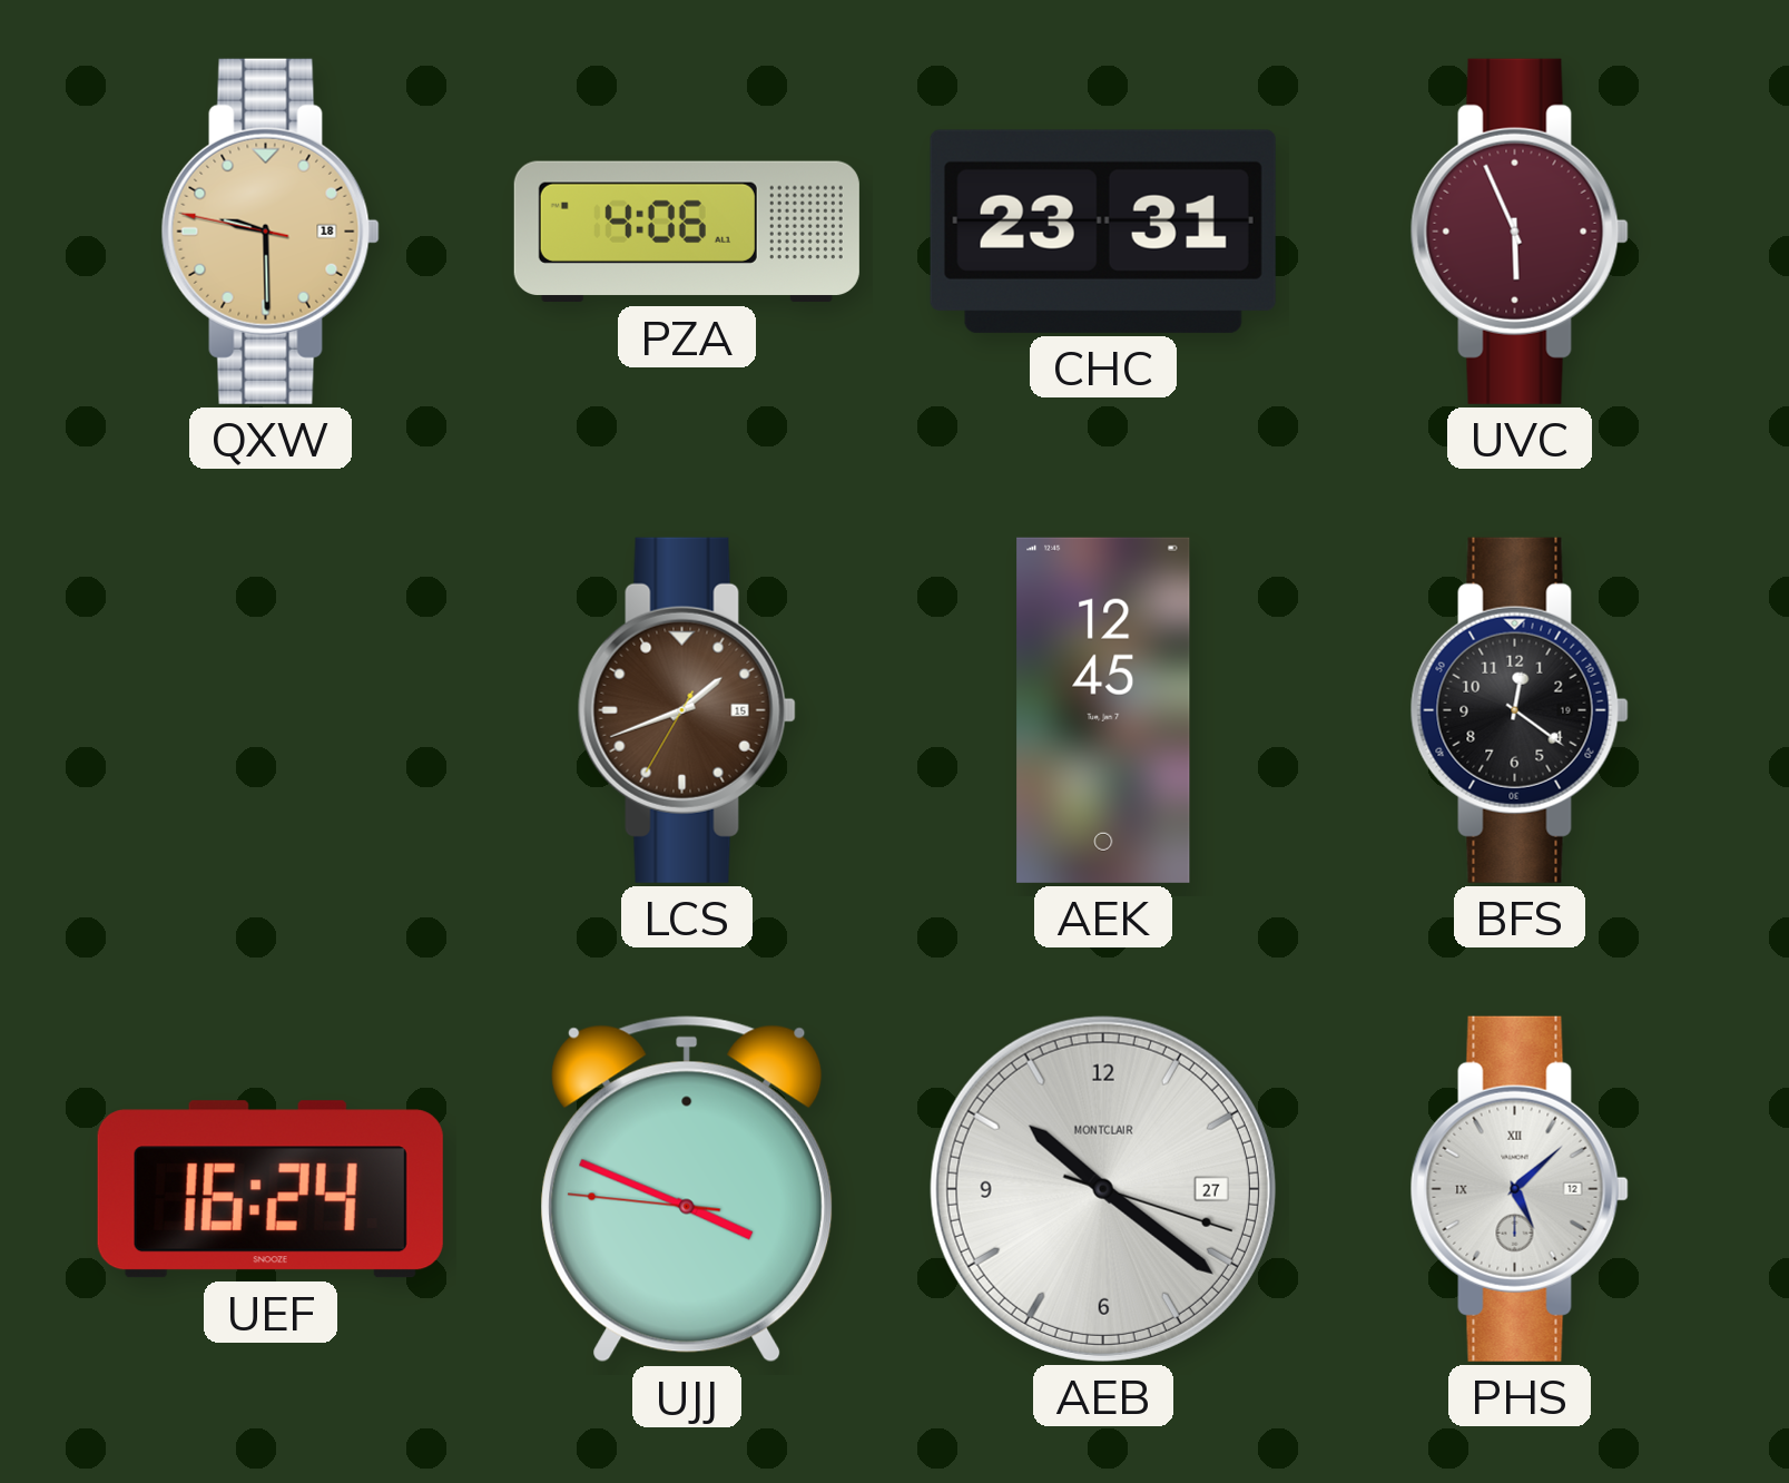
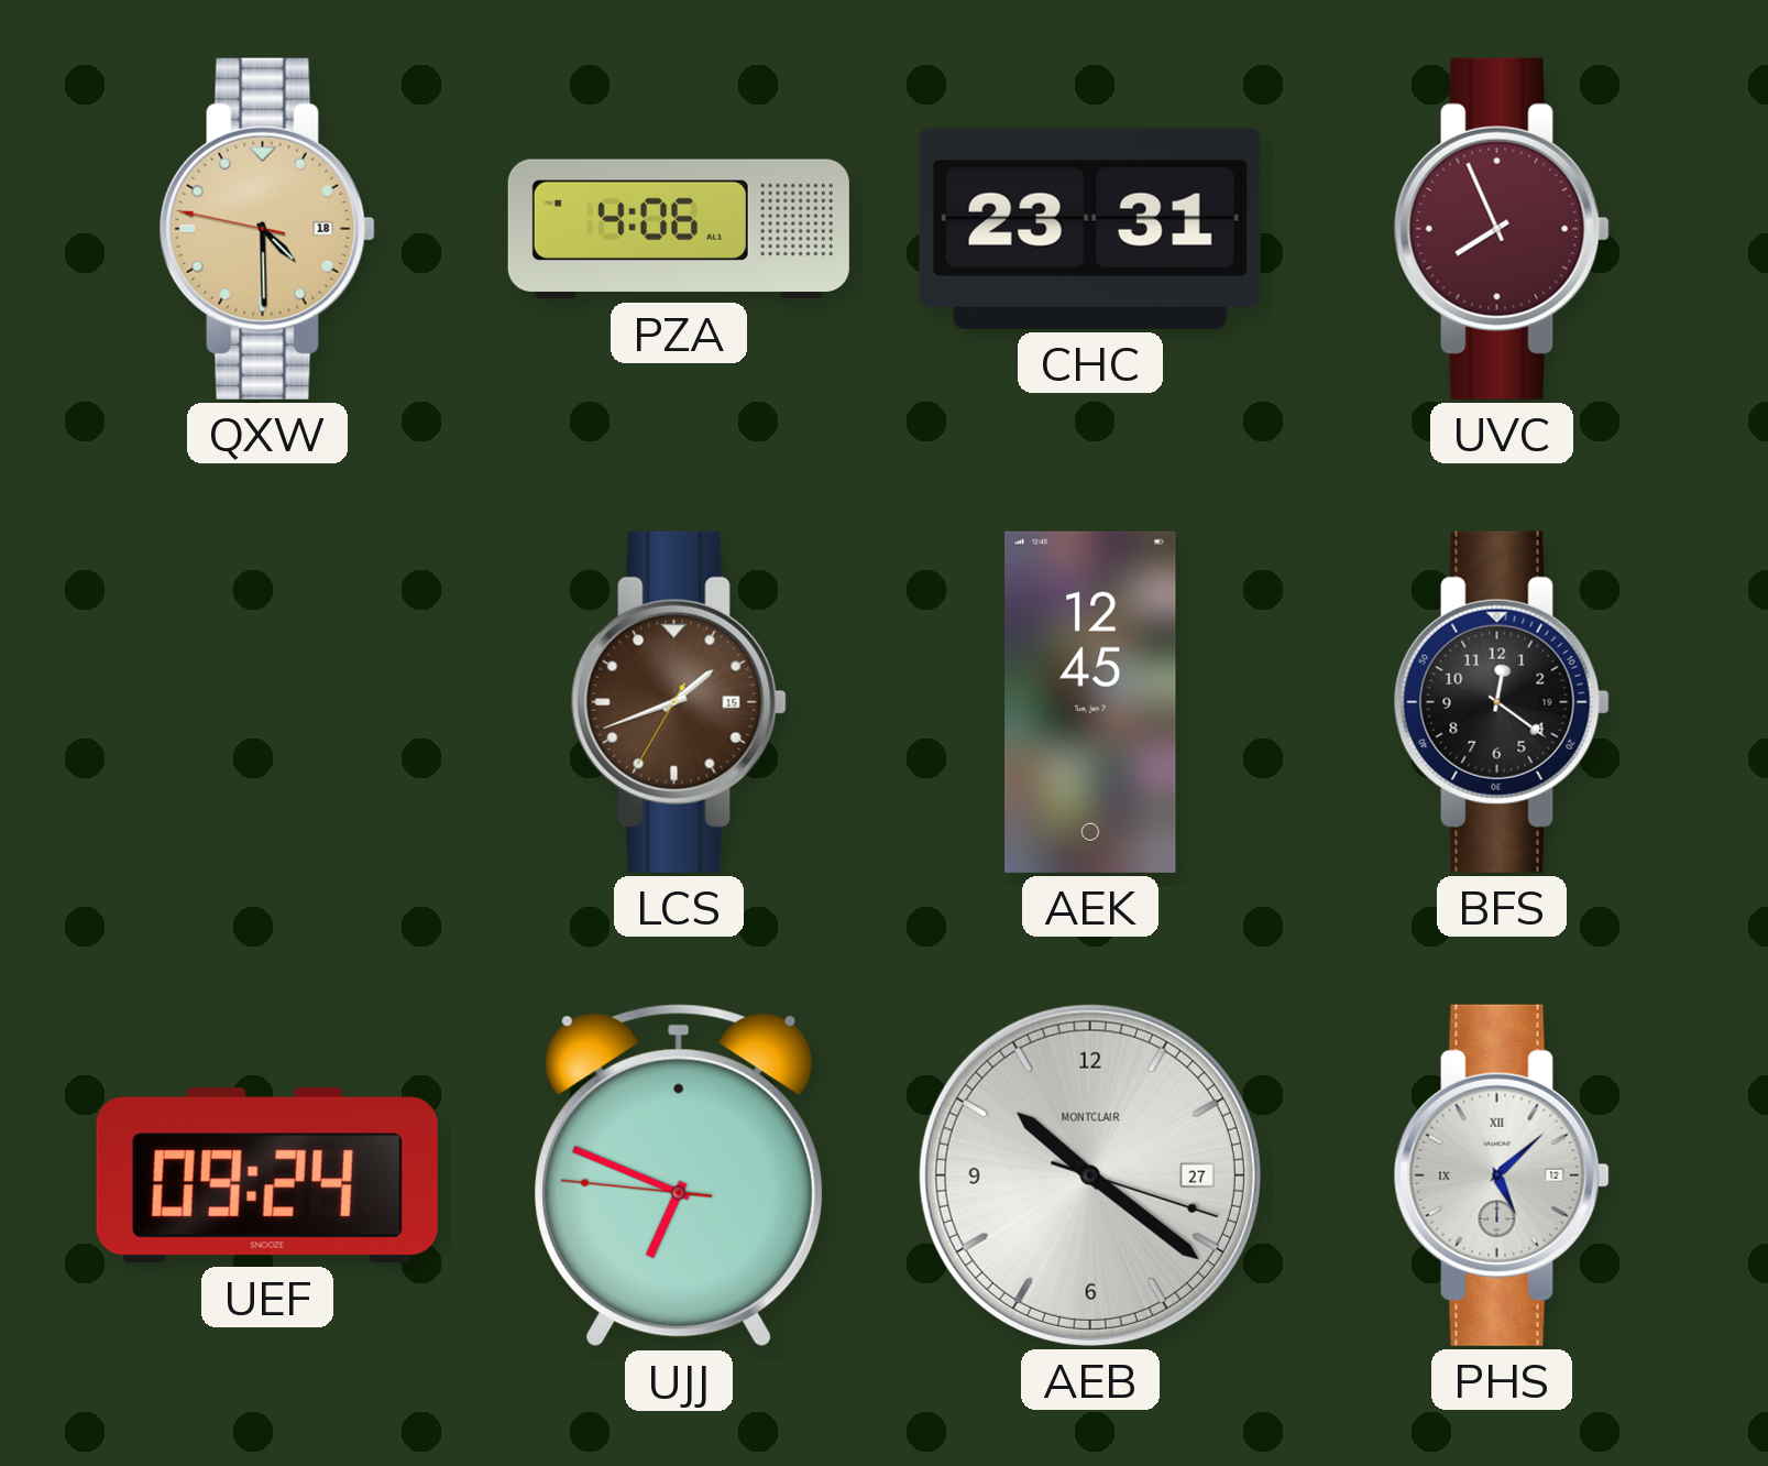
QXW: 9:29 -> 4:29 (267, 229)
UVC: 5:56 -> 7:56 (1502, 229)
UEF: 16:24 -> 09:24 (267, 1175)
UJJ: 3:48 -> 6:48 (679, 1175)
